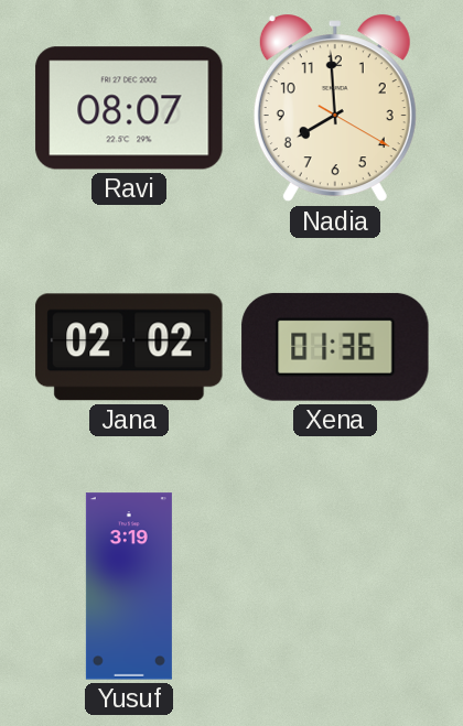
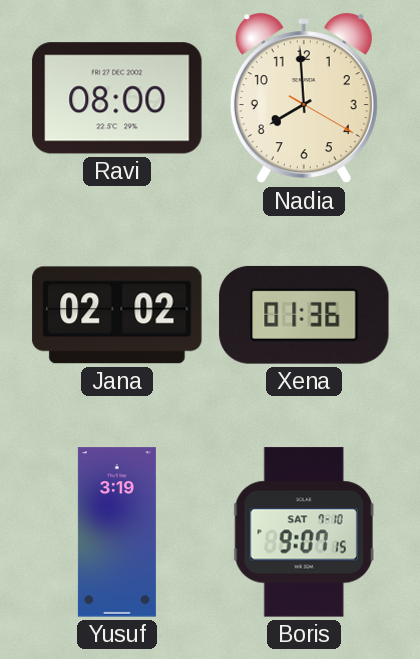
Ravi: 08:07 -> 08:00 (117, 98)
Boris: none -> 9:07 (304, 532)
